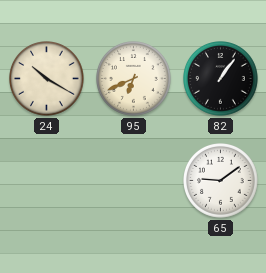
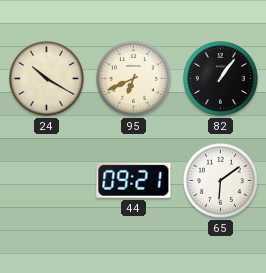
44: none -> 09:21 (134, 180)
65: 9:09 -> 6:09 (221, 181)
